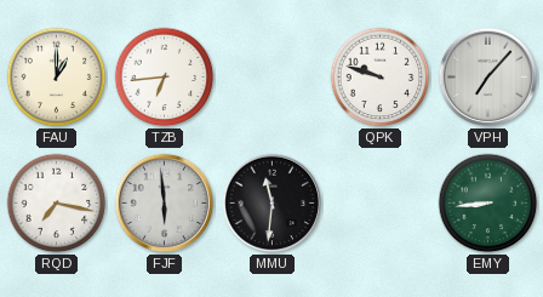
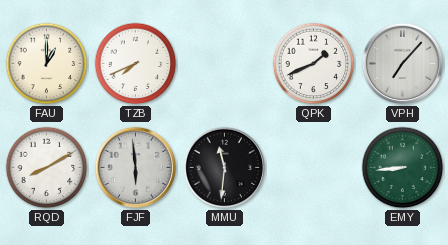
TZB: 6:44 -> 7:41 (136, 64)
QPK: 9:48 -> 1:41 (314, 64)
RQD: 7:17 -> 8:10 (47, 168)
